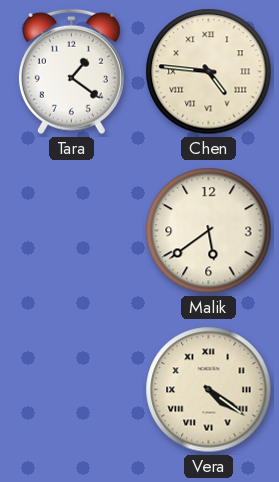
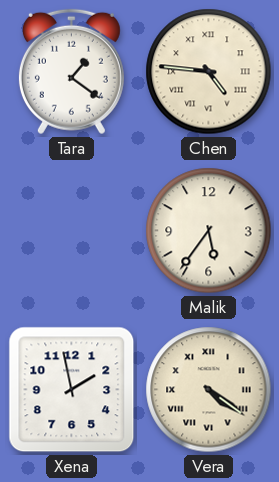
Malik: 5:39 -> 5:36 (209, 231)
Xena: none -> 1:58 (72, 390)
